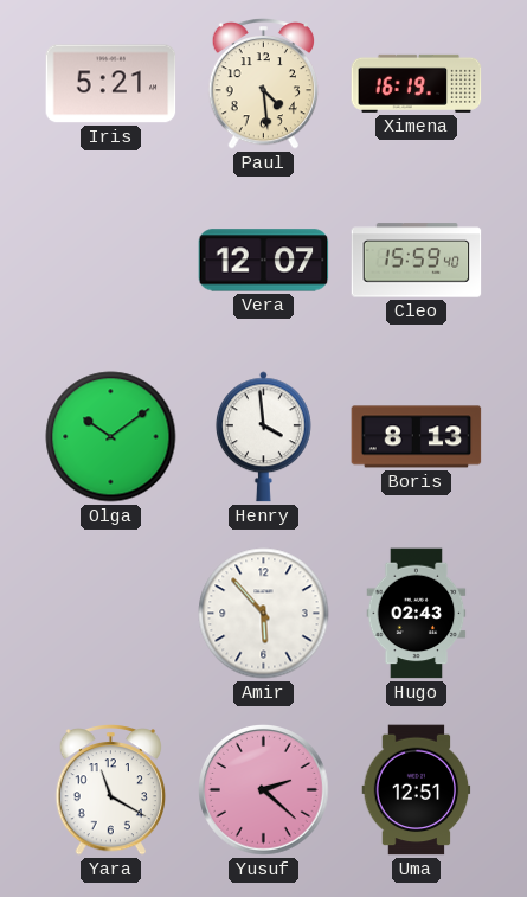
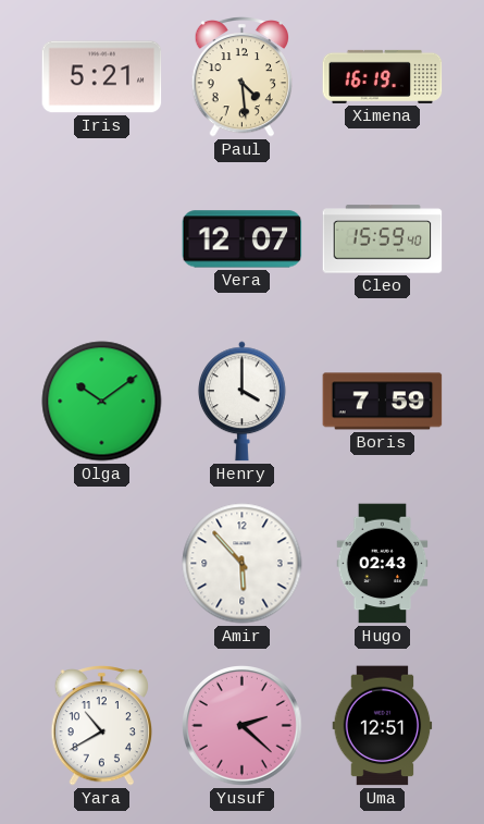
Henry: 3:59 -> 4:00 (241, 402)
Boris: 8:13 -> 7:59 (383, 402)
Yara: 11:20 -> 10:40 (101, 725)
